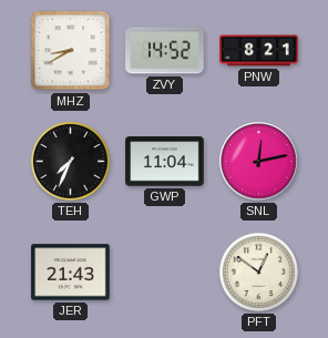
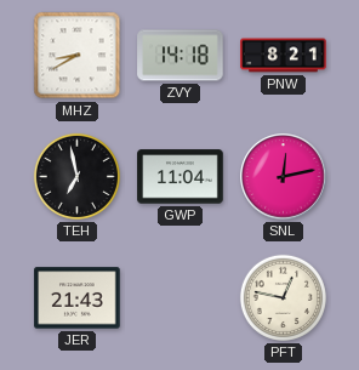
ZVY: 14:52 -> 14:18 (181, 56)
TEH: 7:34 -> 6:58 (76, 176)
PFT: 12:51 -> 12:47 (283, 297)
